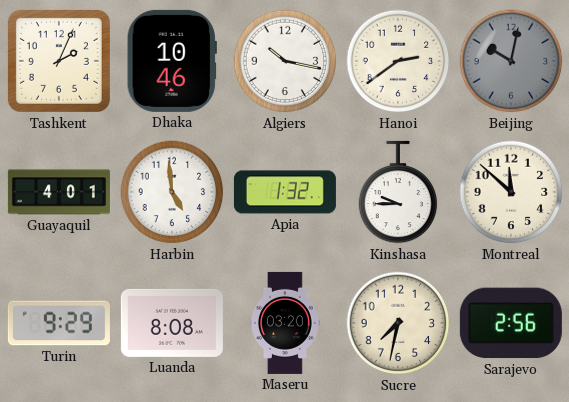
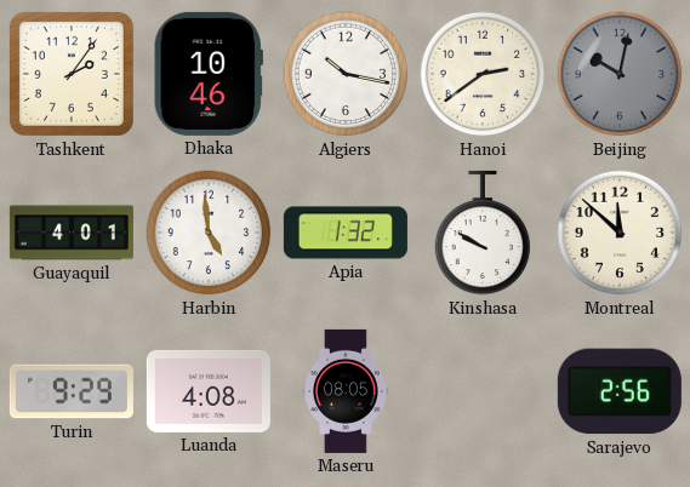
Tashkent: 2:04 -> 2:06 (72, 74)
Kinshasa: 9:45 -> 9:50 (483, 233)
Luanda: 8:08 -> 4:08 (209, 391)
Maseru: 03:20 -> 08:05 (347, 391)
Sucre: 7:32 -> none (398, 323)
